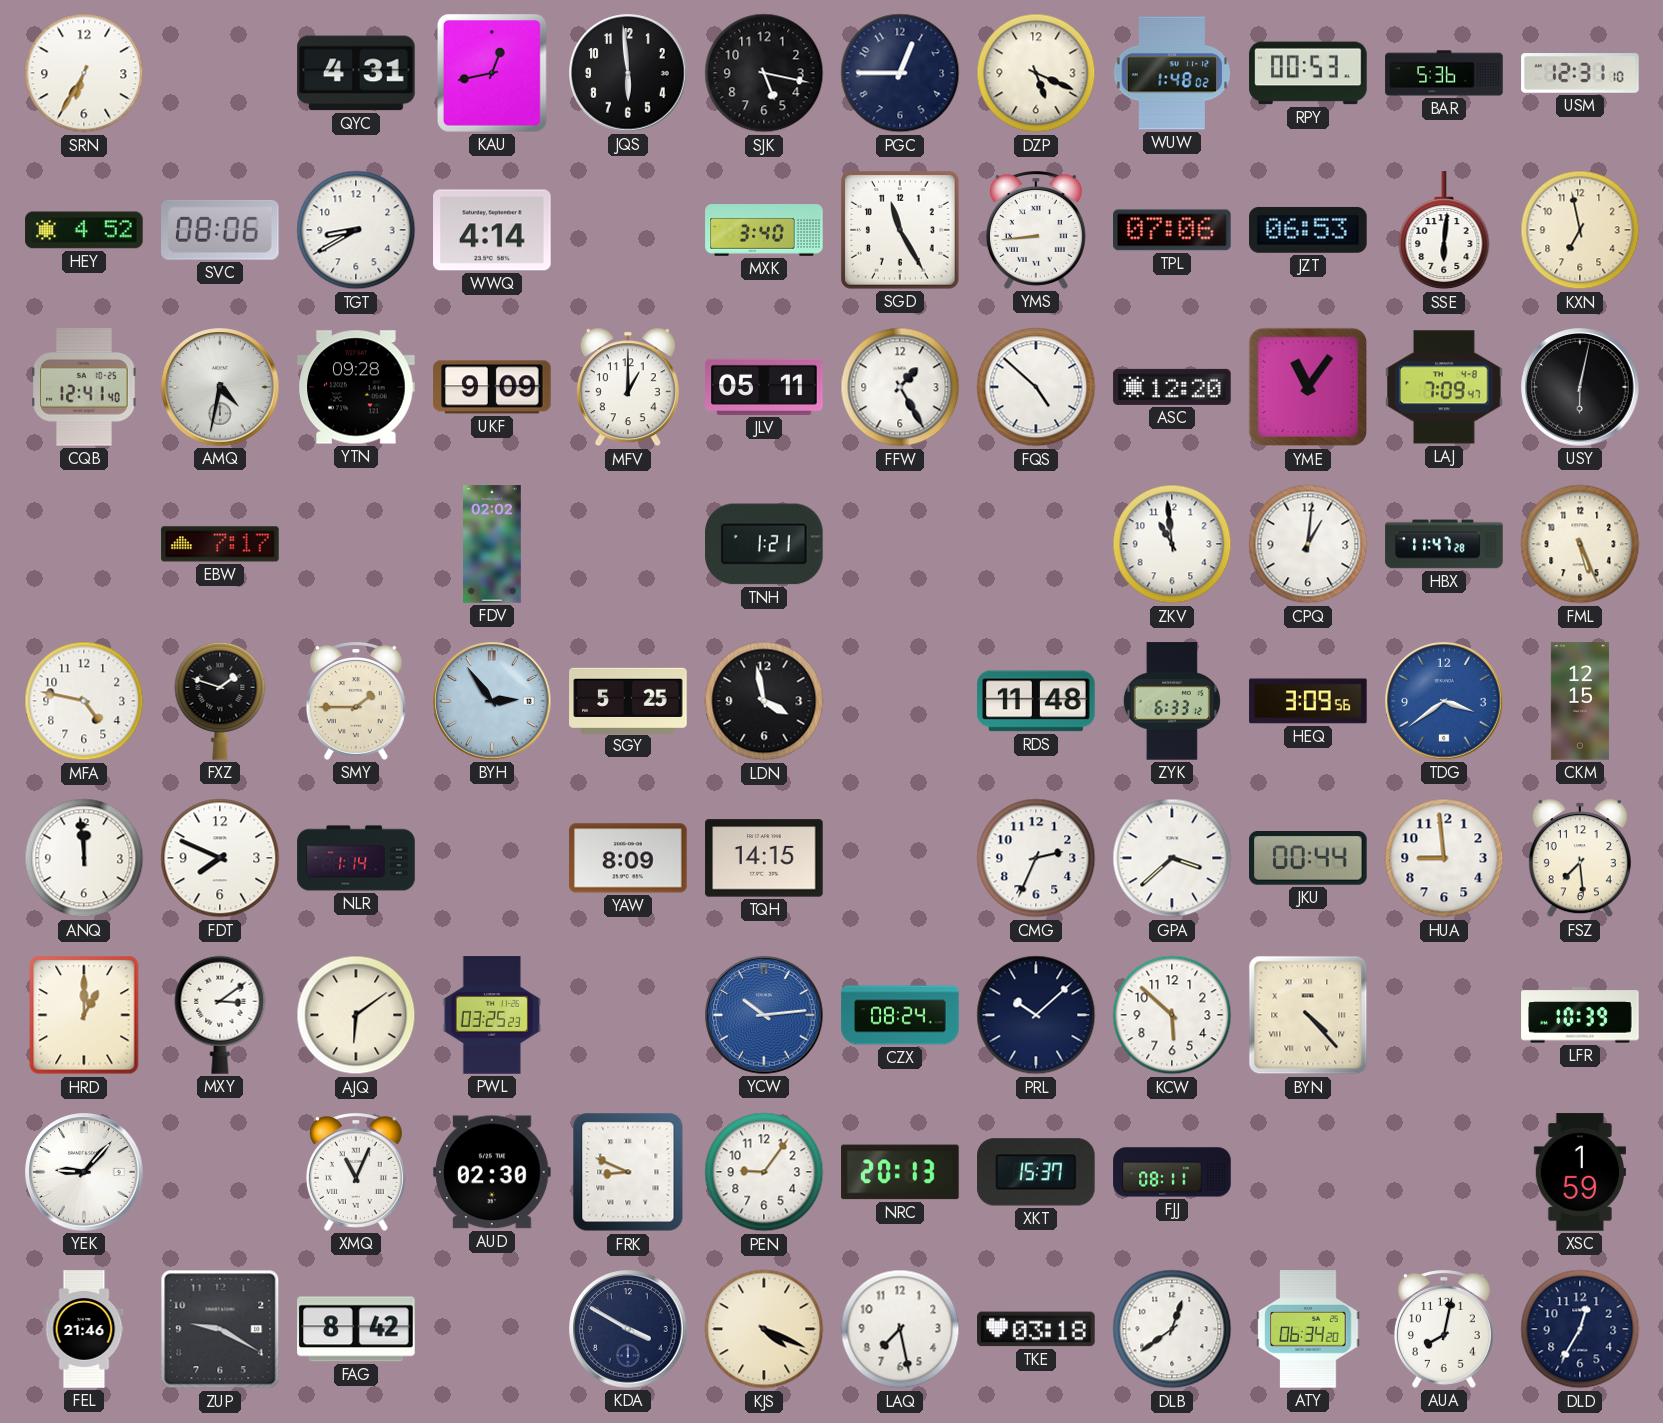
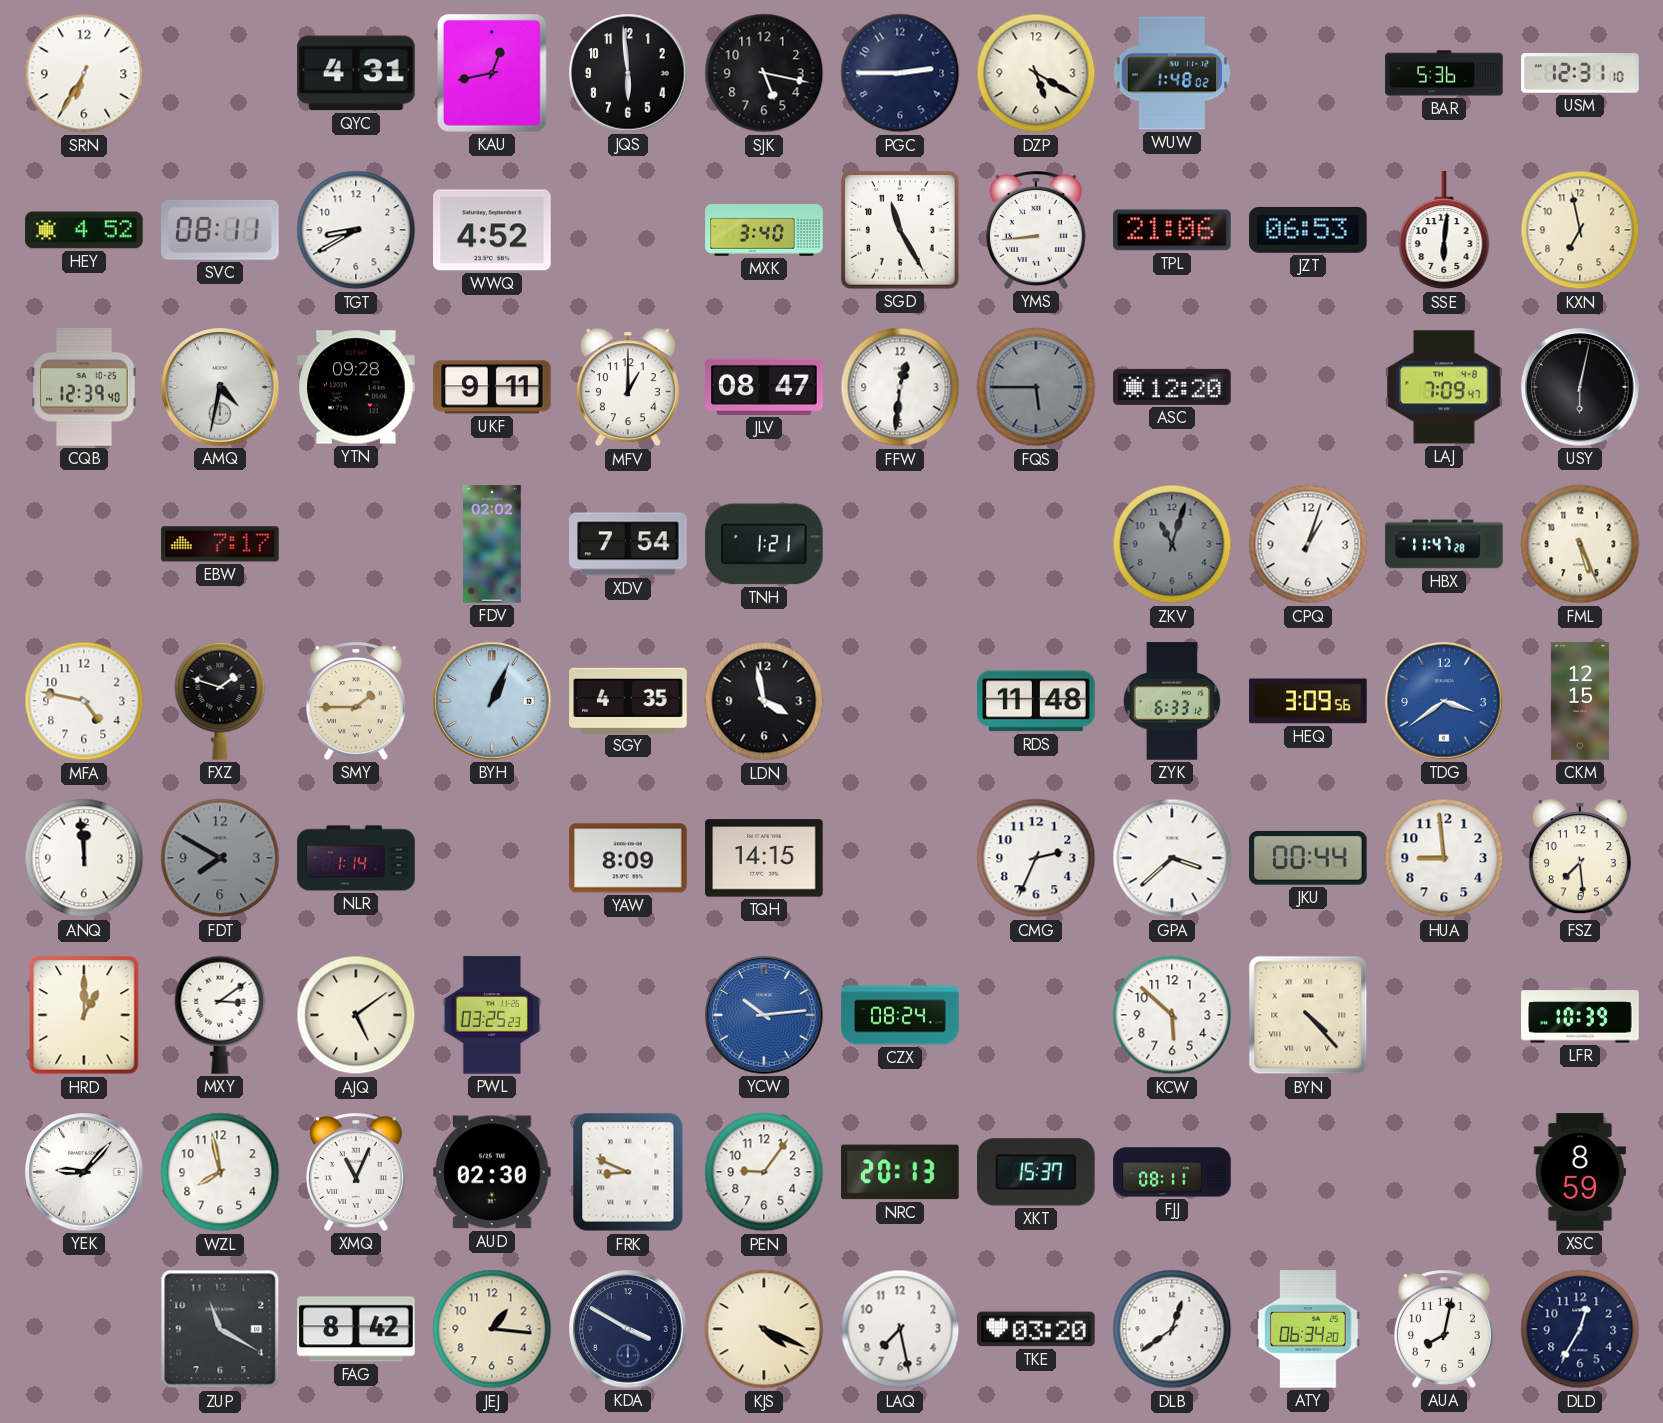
PGC: 12:45 -> 2:45 (900, 73)
DZP: 5:19 -> 5:20 (1036, 73)
RPY: 00:53 -> none (1308, 73)
SVC: 08:06 -> 08:11 (221, 230)
WWQ: 4:14 -> 4:52 (492, 230)
TPL: 07:06 -> 21:06 (1172, 230)
CQB: 12:41 -> 12:39 (84, 387)
UKF: 9:09 -> 9:11 (492, 387)
JLV: 05:11 -> 08:47 (764, 387)
FFW: 1:25 -> 12:31 (900, 387)
FQS: 4:52 -> 5:45 (1036, 387)
FQS dial: white -> grey (1036, 387)
YME: 11:06 -> none (1308, 387)
XDV: none -> 7:54 (628, 544)
ZKV: 10:59 -> 11:03 (1172, 544)
ZKV dial: white -> grey (1172, 544)
CPQ: 1:01 -> 1:03 (1308, 544)
BYH: 2:54 -> 1:04 (492, 701)
SGY: 5:25 -> 4:35 (628, 700)
FDT: 7:49 -> 7:50 (220, 858)
FDT dial: white -> grey (220, 858)
AJQ: 6:09 -> 5:09 (356, 1015)
PRL: 10:08 -> none (1036, 1015)
WZL: none -> 7:58 (220, 1172)
XSC: 1:59 -> 8:59 (1580, 1172)
FEL: 21:46 -> none (84, 1329)
ZUP: 9:20 -> 11:20 (220, 1329)
JEJ: none -> 1:16 (492, 1329)
TKE: 03:18 -> 03:20 (1036, 1329)
